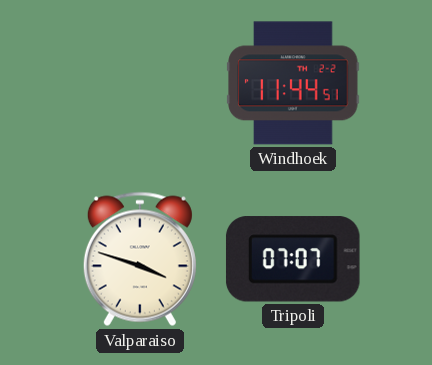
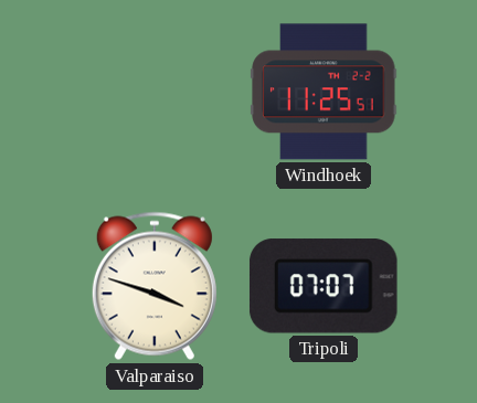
Windhoek: 11:44 -> 11:25 (324, 92)
